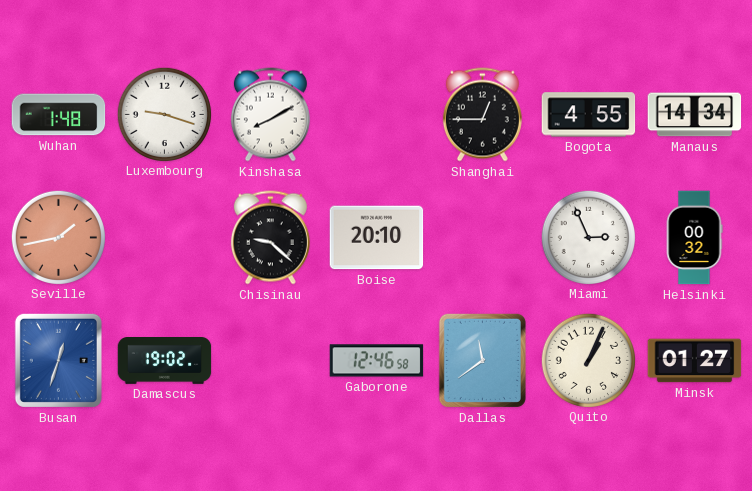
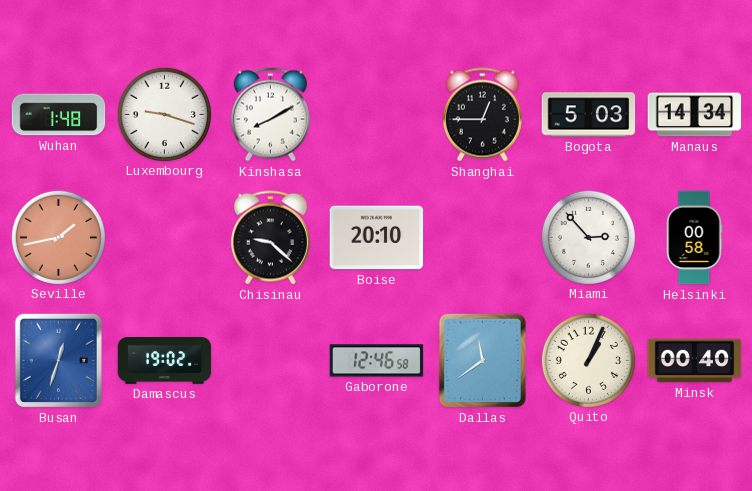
Bogota: 4:55 -> 5:03 (589, 115)
Miami: 2:56 -> 2:53 (588, 237)
Helsinki: 00:32 -> 00:58 (694, 238)
Minsk: 01:27 -> 00:40 (695, 361)
